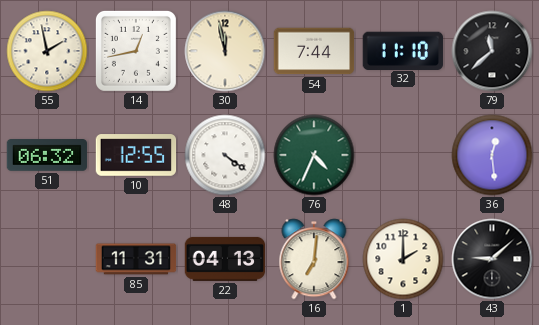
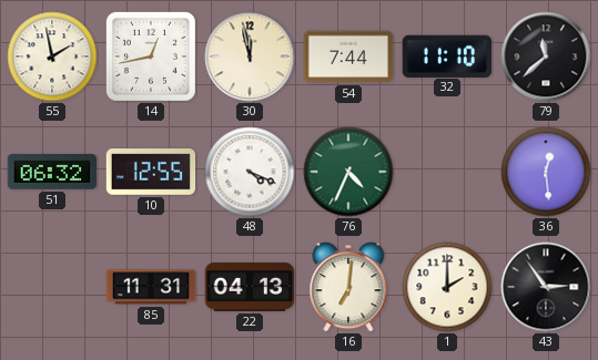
48: 4:21 -> 4:19 (250, 172)
43: 9:08 -> 2:54 (546, 287)
